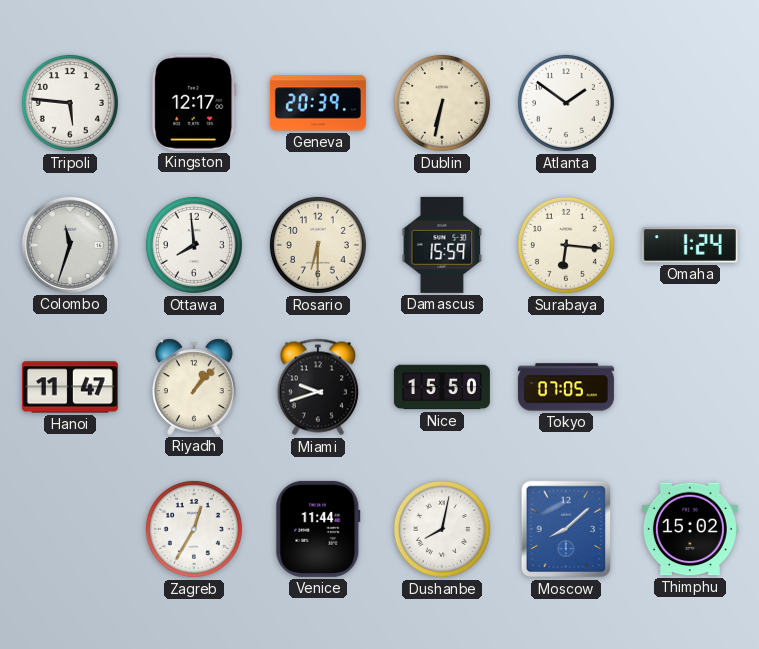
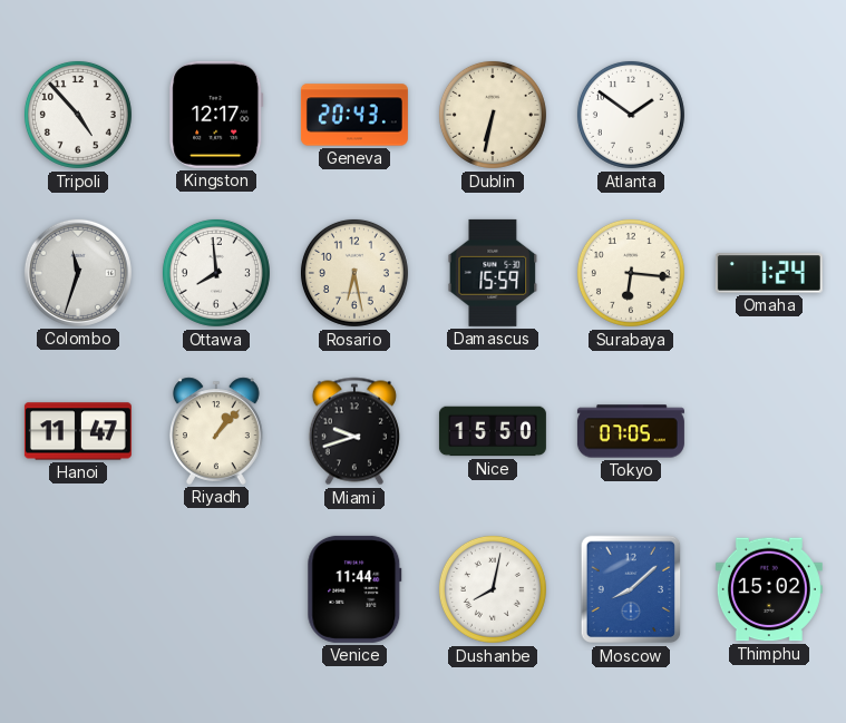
Tripoli: 5:46 -> 4:53 (78, 115)
Geneva: 20:39 -> 20:43 (354, 115)
Rosario: 6:30 -> 6:28 (354, 273)
Zagreb: 12:35 -> none (194, 529)
